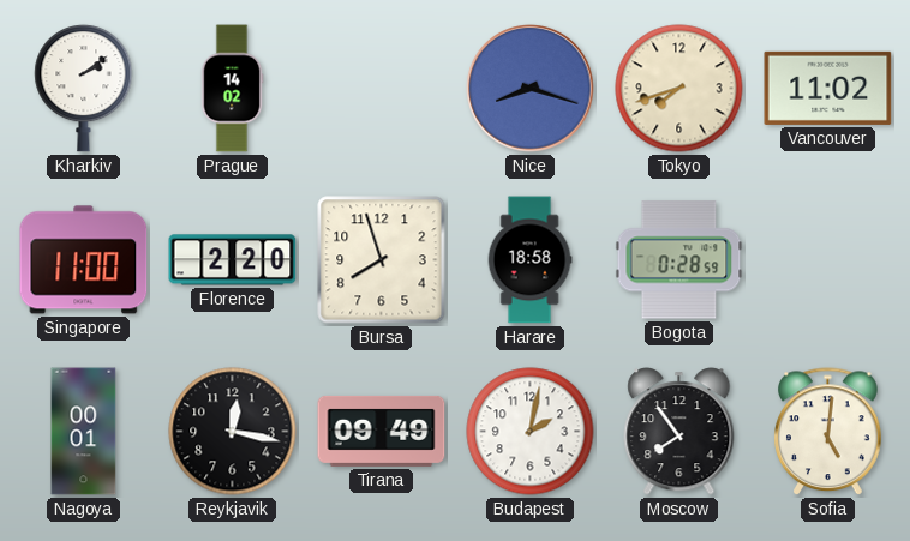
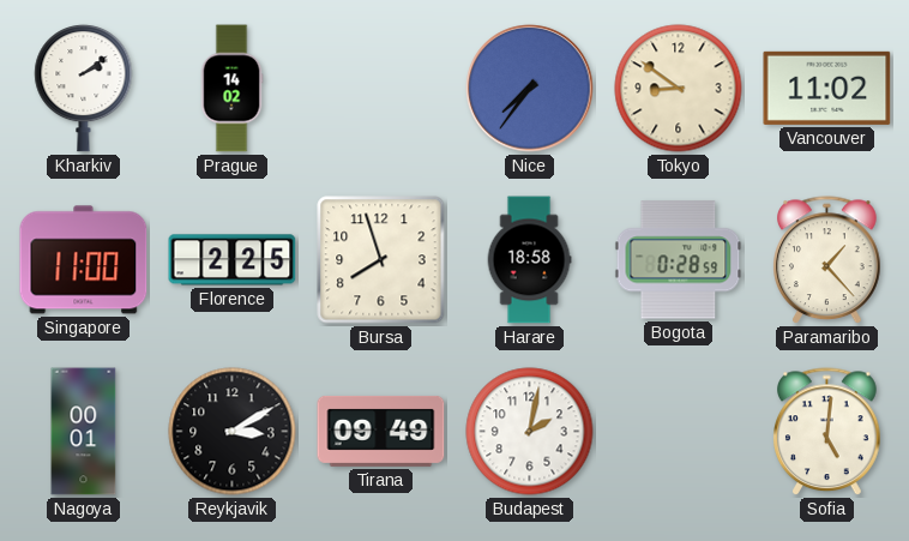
Nice: 8:18 -> 7:36 (530, 89)
Tokyo: 7:42 -> 8:51 (679, 89)
Florence: 2:20 -> 2:25 (233, 260)
Paramaribo: none -> 1:23 (827, 260)
Reykjavik: 12:17 -> 3:10 (233, 432)
Moscow: 7:54 -> none (679, 432)
